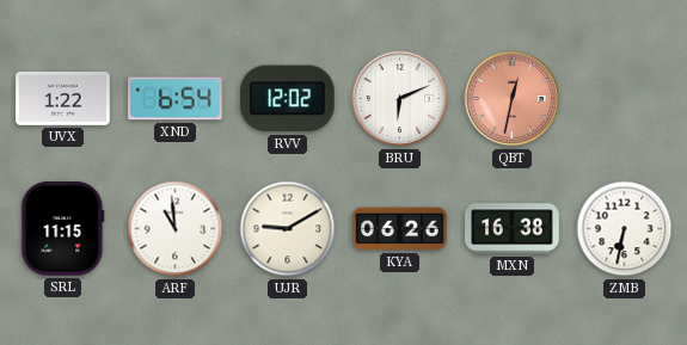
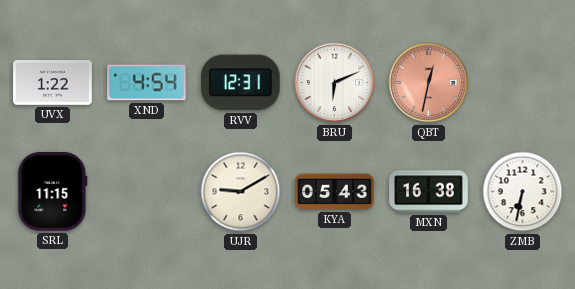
XND: 6:54 -> 4:54 (147, 83)
RVV: 12:02 -> 12:31 (241, 83)
ARF: 10:59 -> none (176, 229)
KYA: 06:26 -> 05:43 (335, 192)
